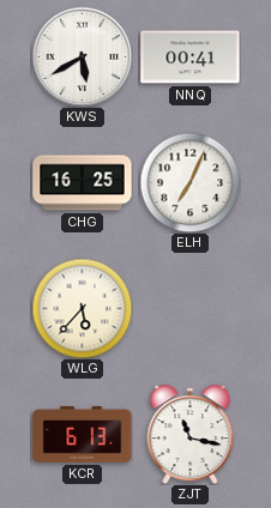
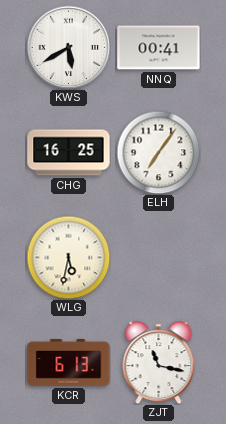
ELH: 7:04 -> 7:06 (158, 152)
WLG: 5:37 -> 5:32 (68, 257)
